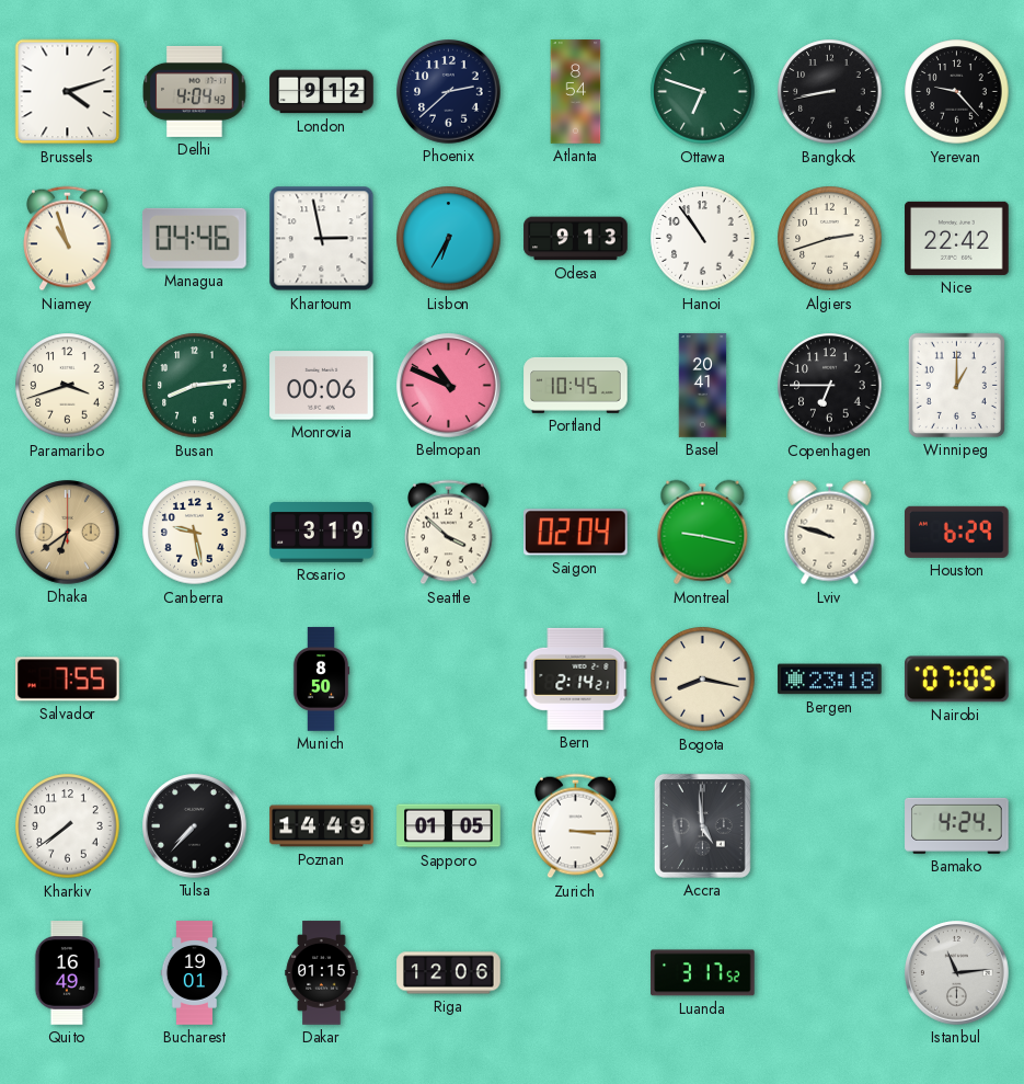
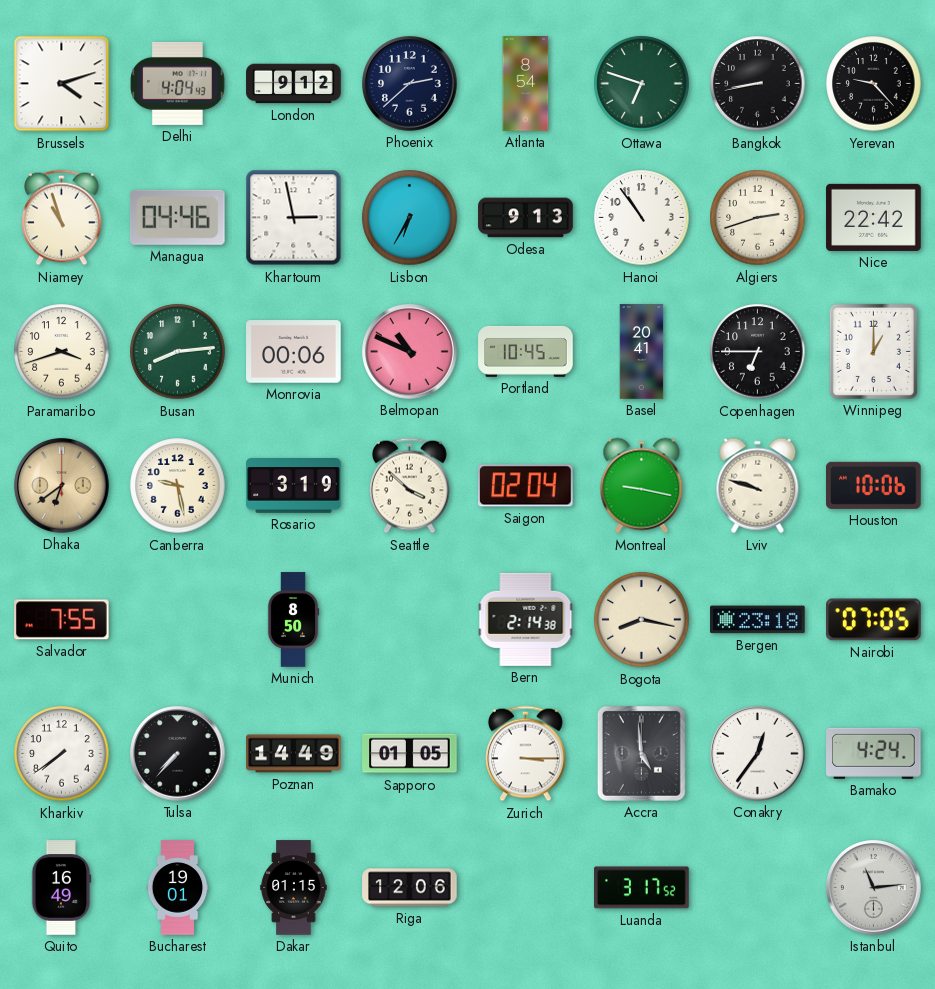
Houston: 6:29 -> 10:06 (874, 485)
Bern: 2:14:21 -> 2:14:38 (526, 619)
Conakry: none -> 12:36 (758, 754)
